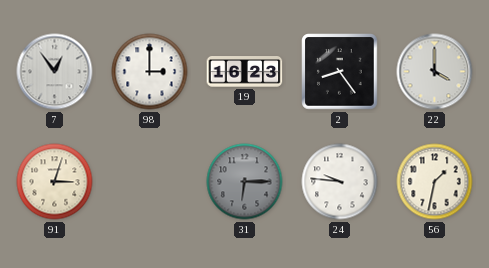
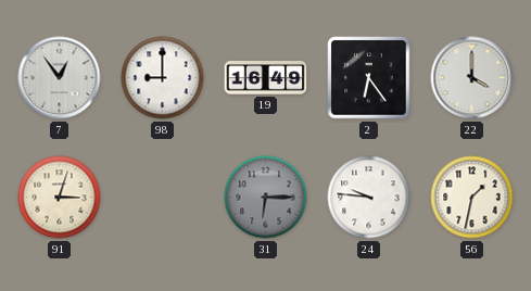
98: 3:00 -> 9:00 (163, 78)
19: 16:23 -> 16:49 (266, 78)
2: 8:24 -> 6:24 (369, 78)
